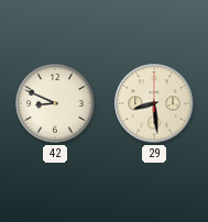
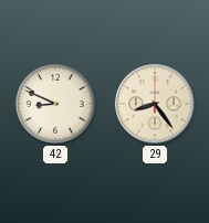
29: 8:29 -> 8:24 (155, 104)
